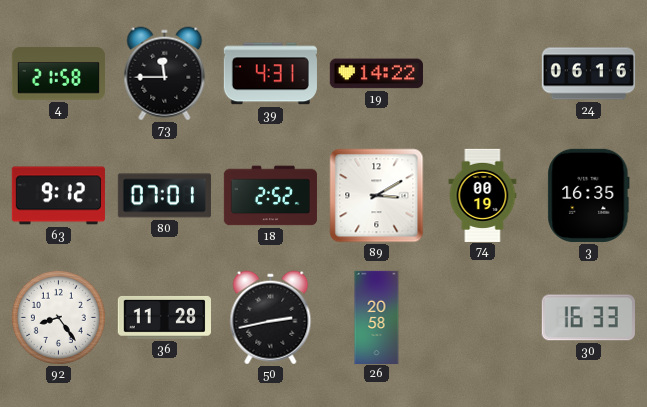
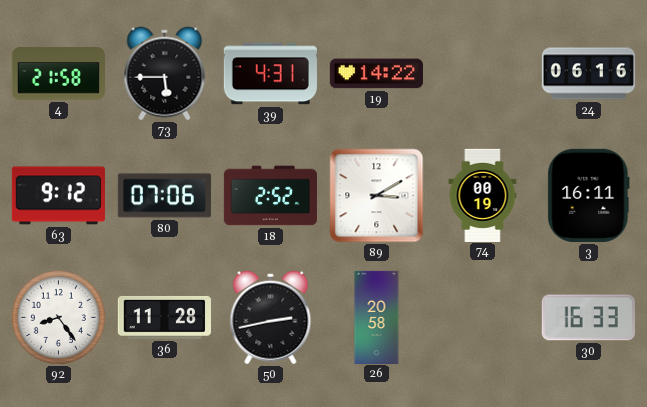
73: 11:45 -> 5:45 (165, 74)
80: 07:01 -> 07:06 (164, 196)
3: 16:35 -> 16:11 (589, 195)
